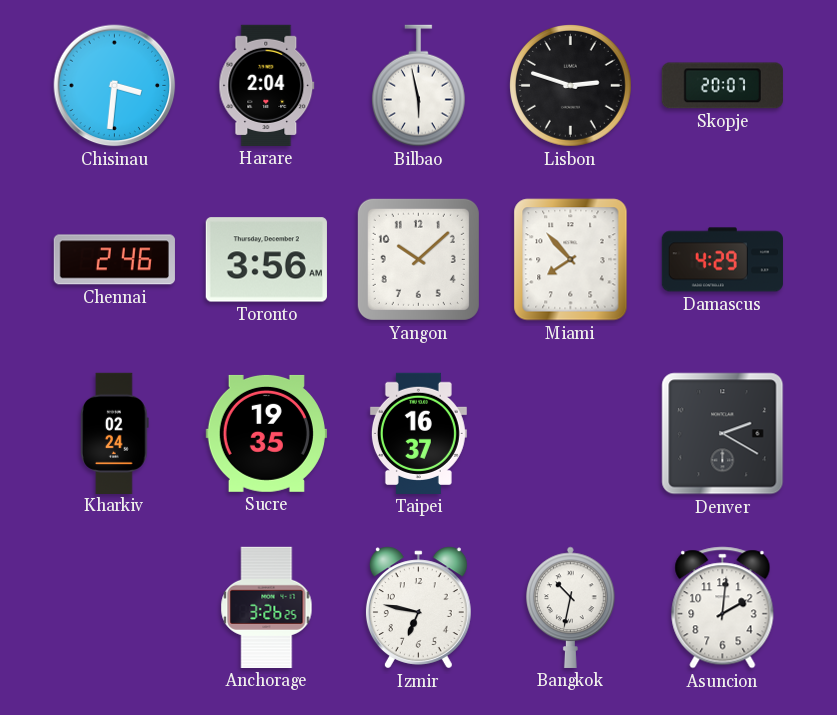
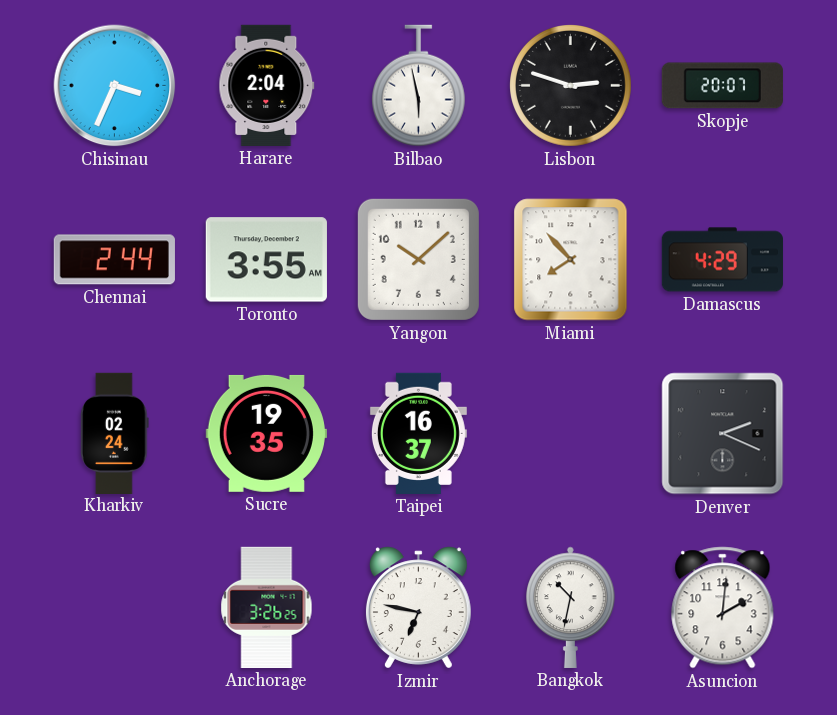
Chisinau: 3:31 -> 3:34 (115, 86)
Chennai: 2:46 -> 2:44 (114, 260)
Toronto: 3:56 -> 3:55 (266, 260)
Denver: 2:20 -> 2:19 (723, 434)
